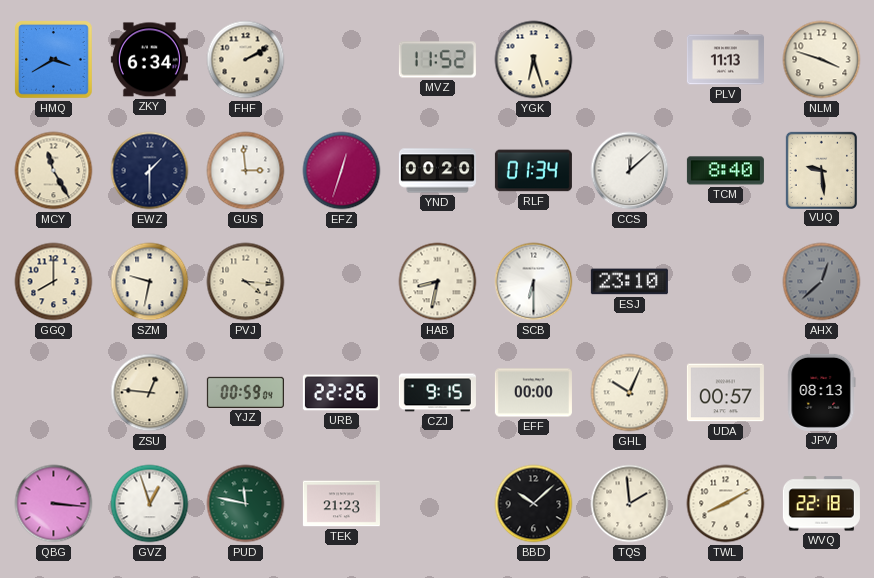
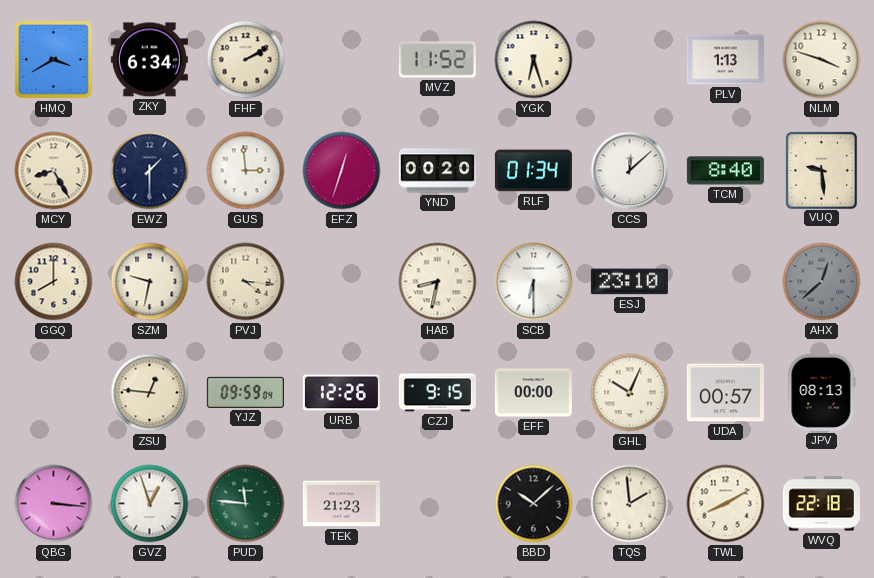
PLV: 11:13 -> 1:13 (725, 60)
MCY: 11:25 -> 8:25 (54, 171)
YJZ: 00:59 -> 09:59 (245, 392)
URB: 22:26 -> 12:26 (341, 393)
PUD: 11:47 -> 11:46 (246, 504)
